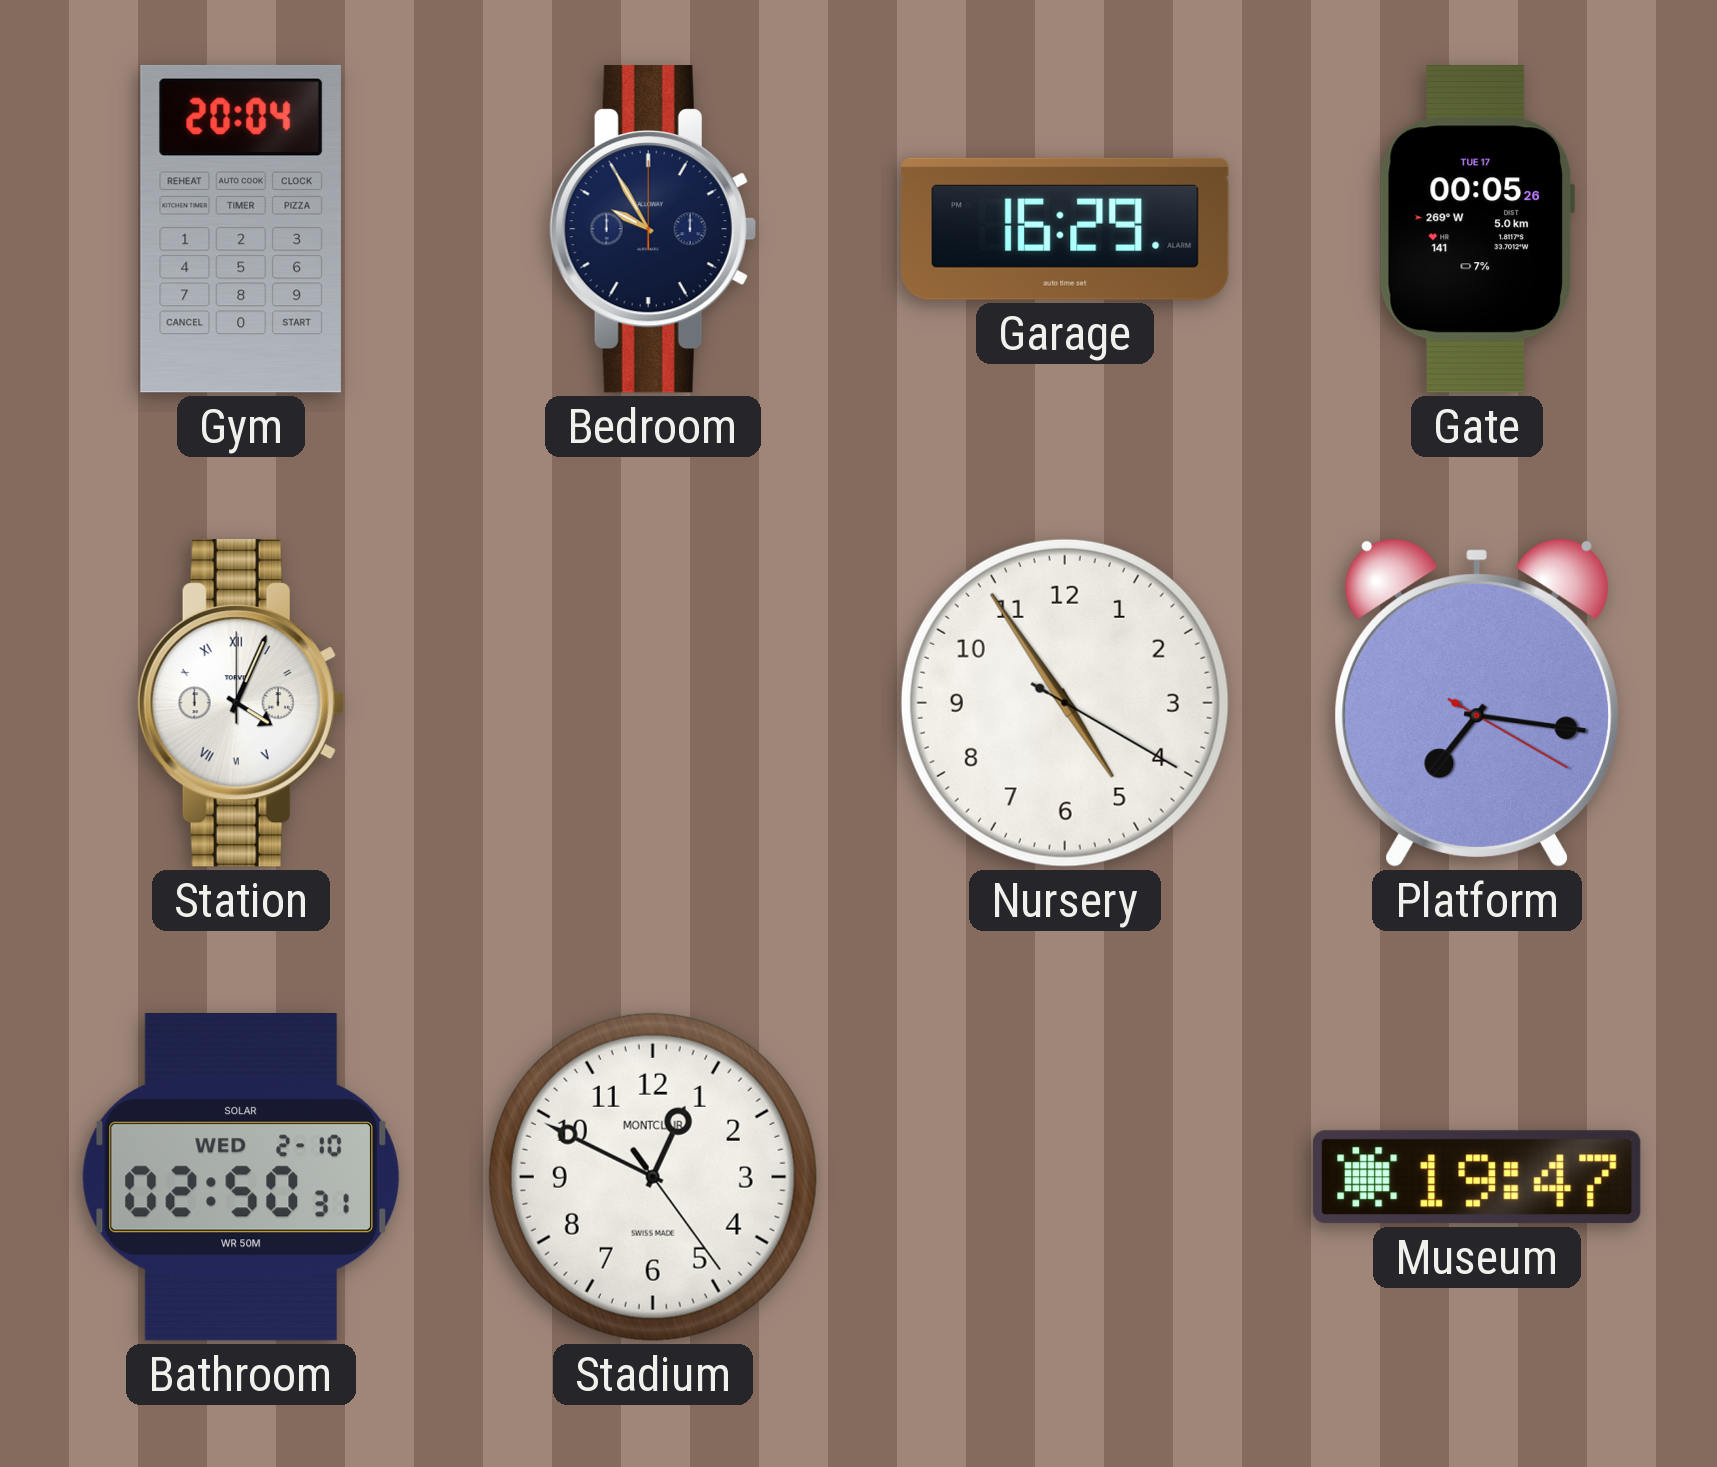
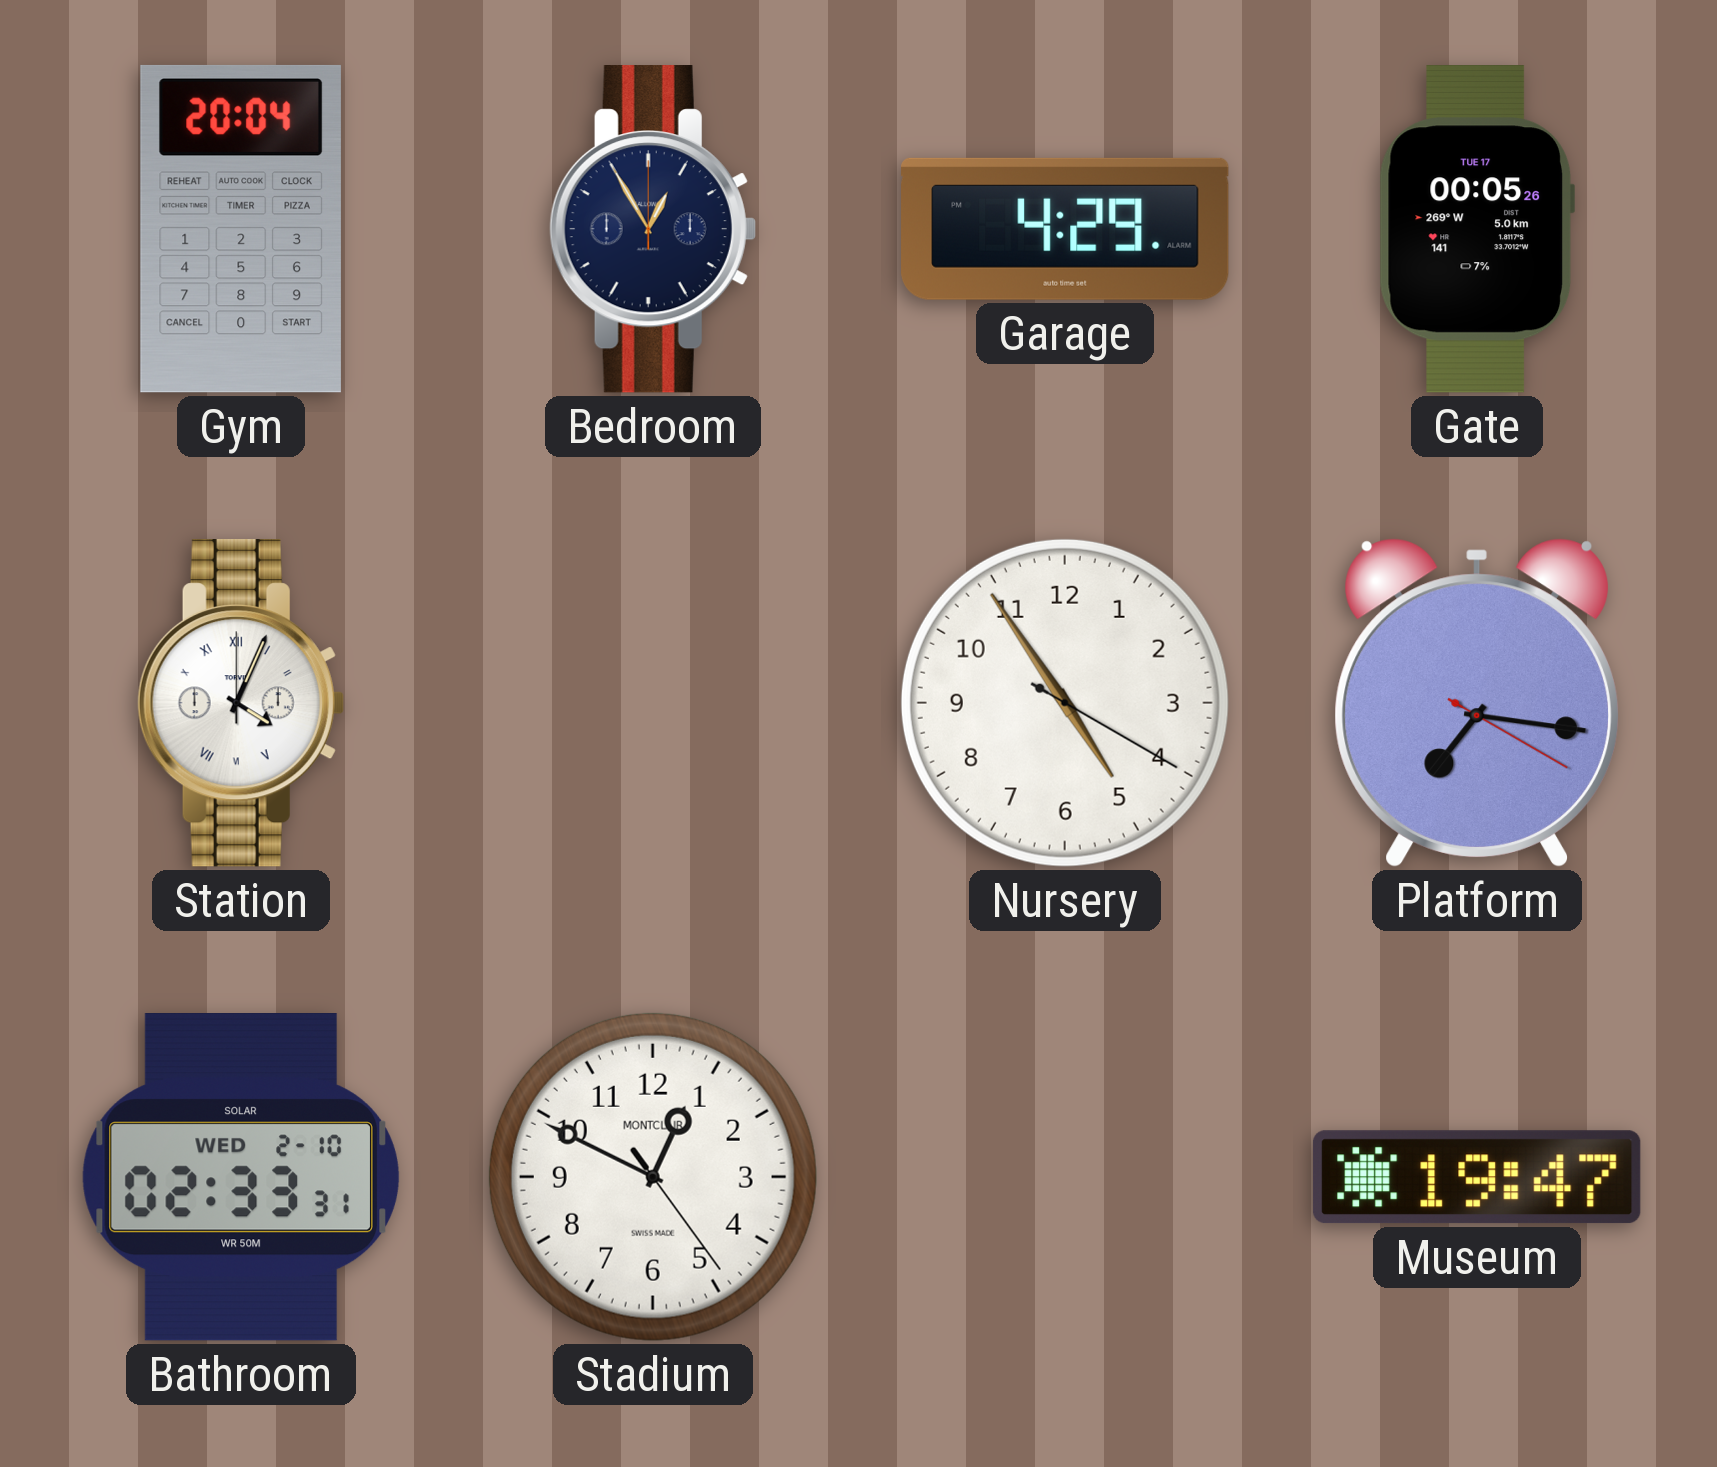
Bedroom: 9:55 -> 12:55 (653, 229)
Garage: 16:29 -> 4:29 (1065, 229)
Bathroom: 02:50 -> 02:33 (241, 1178)
